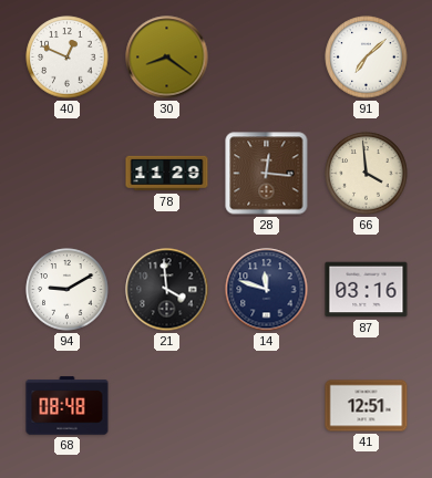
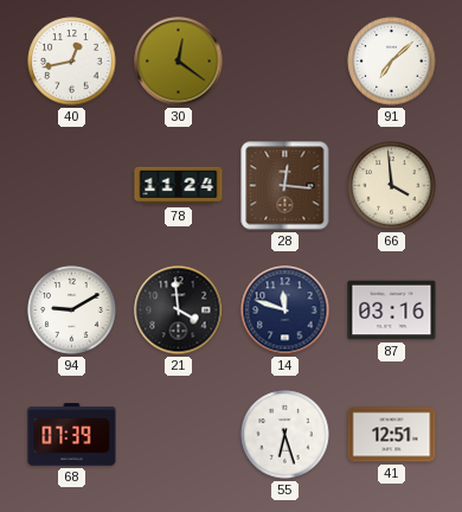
40: 12:49 -> 12:43 (72, 62)
30: 8:21 -> 12:21 (179, 62)
78: 11:29 -> 11:24 (179, 186)
68: 08:48 -> 07:39 (72, 435)
55: none -> 6:27 (285, 435)
